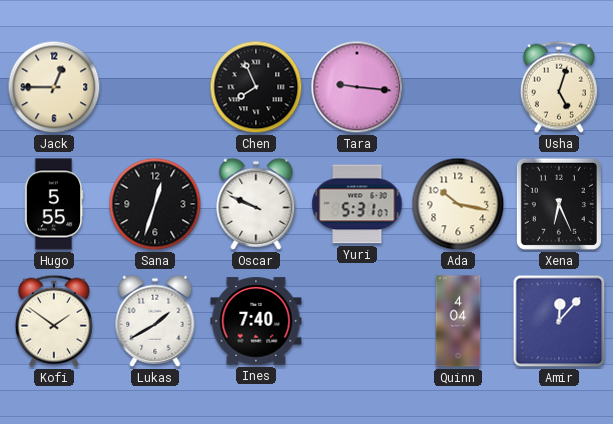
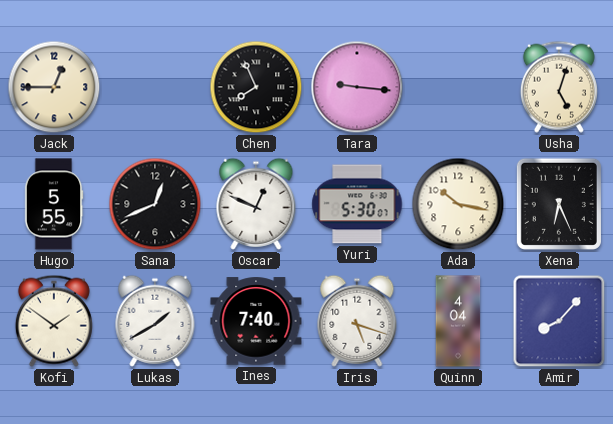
Sana: 12:33 -> 12:41 (155, 204)
Oscar: 9:49 -> 12:49 (256, 204)
Yuri: 5:31 -> 5:30 (357, 204)
Iris: none -> 5:18 (357, 321)
Amir: 12:07 -> 8:07 (559, 321)
